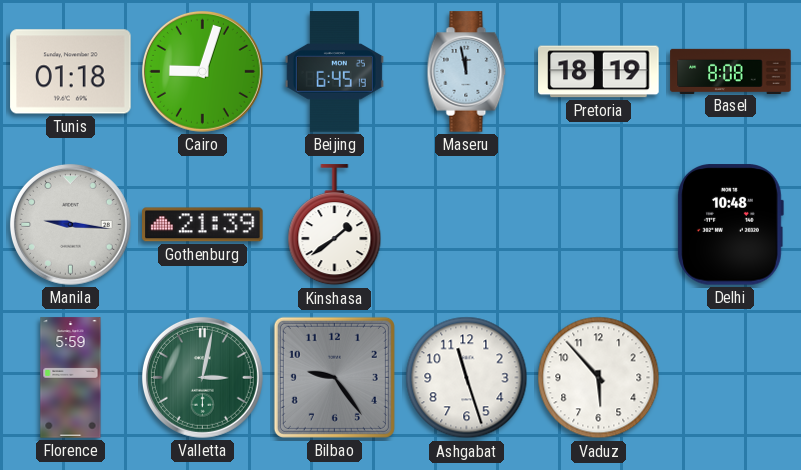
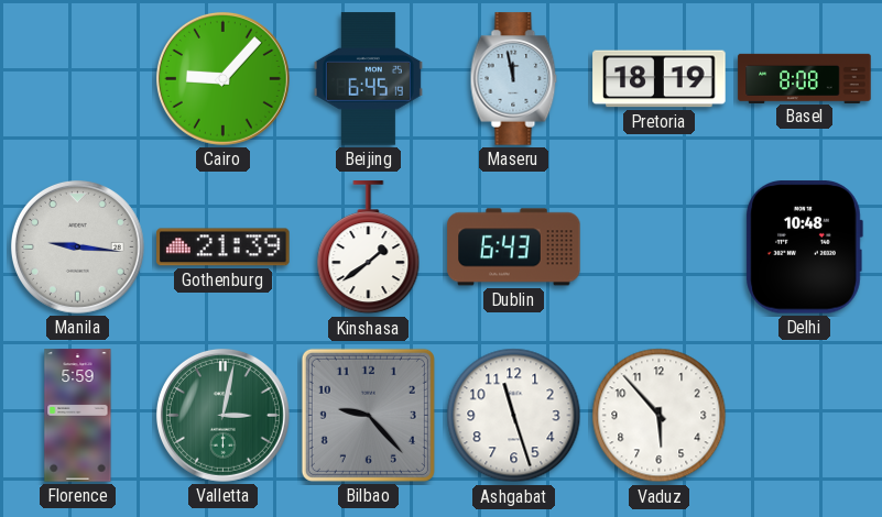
Tunis: 01:18 -> none (71, 72)
Cairo: 9:03 -> 9:07 (222, 78)
Dublin: none -> 6:43 (514, 248)
Bilbao: 9:24 -> 9:23 (368, 415)
